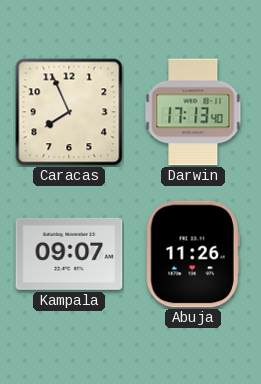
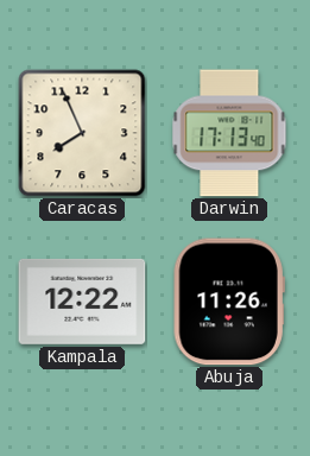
Kampala: 09:07 -> 12:22 (82, 302)
